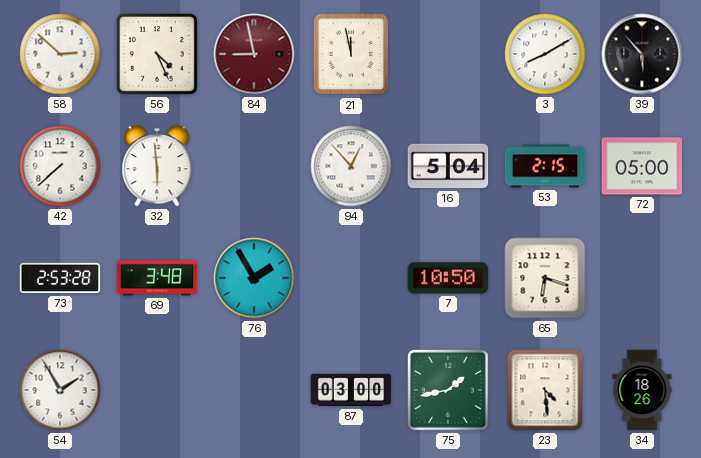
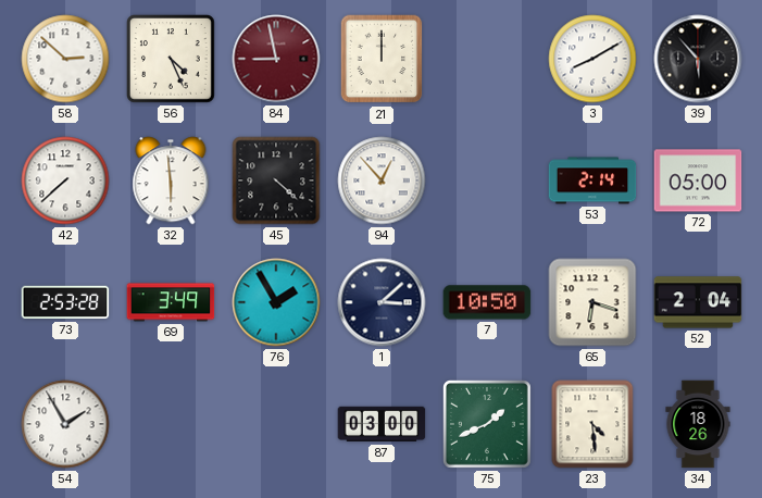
21: 11:58 -> 12:00 (382, 59)
45: none -> 4:22 (276, 180)
16: 5:04 -> none (448, 166)
53: 2:15 -> 2:14 (592, 180)
69: 3:48 -> 3:49 (171, 302)
1: none -> 3:08 (382, 302)
52: none -> 2:04 (698, 302)
75: 1:43 -> 1:41 (488, 425)
